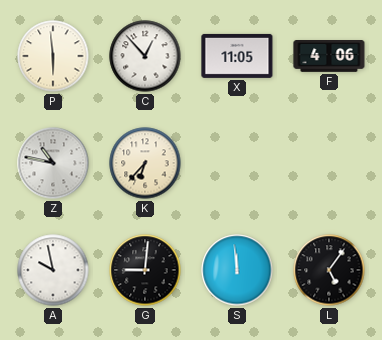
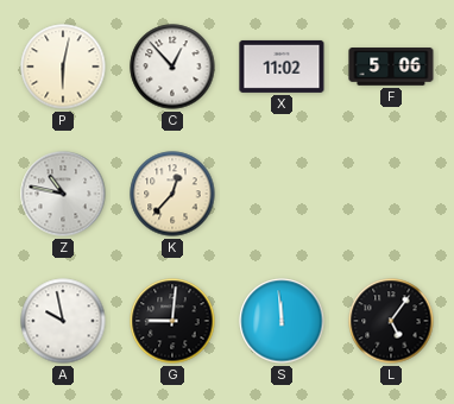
P: 5:59 -> 6:02 (63, 67)
X: 11:05 -> 11:02 (282, 67)
F: 4:06 -> 5:06 (391, 68)
K: 6:37 -> 12:37 (172, 194)
